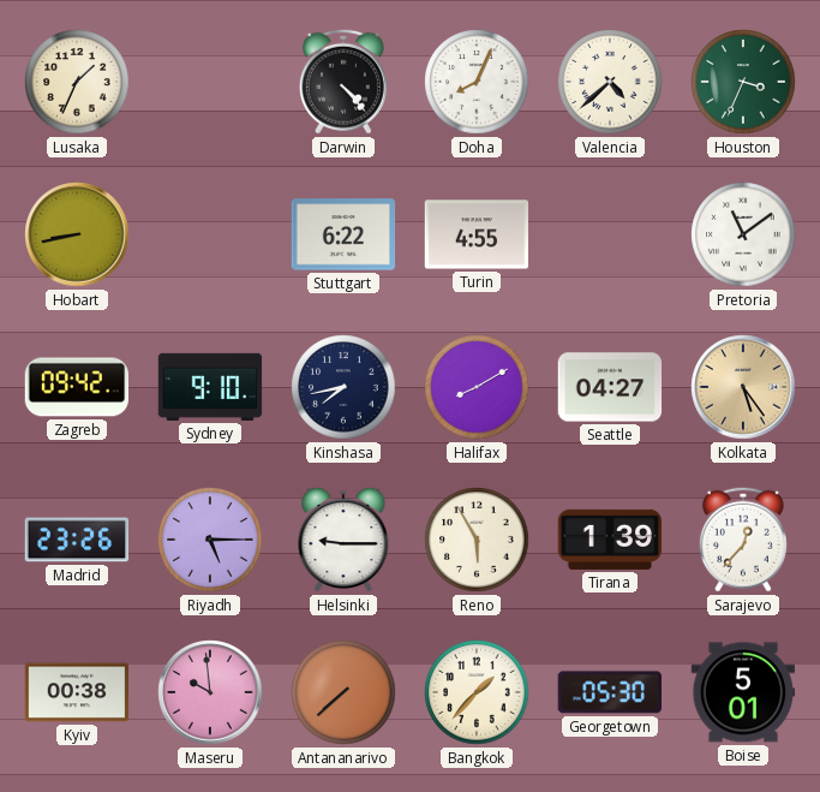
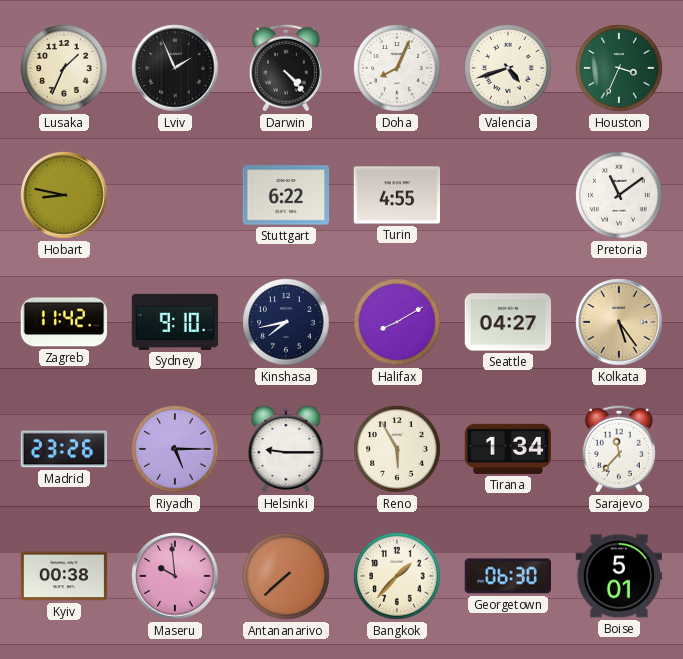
Lviv: none -> 1:56 (175, 68)
Valencia: 4:38 -> 4:42 (508, 68)
Hobart: 8:43 -> 8:47 (64, 195)
Zagreb: 09:42 -> 11:42 (64, 322)
Tirana: 1:39 -> 1:34 (508, 449)
Sarajevo: 12:37 -> 11:37 (619, 449)
Georgetown: 05:30 -> 06:30 (507, 576)
